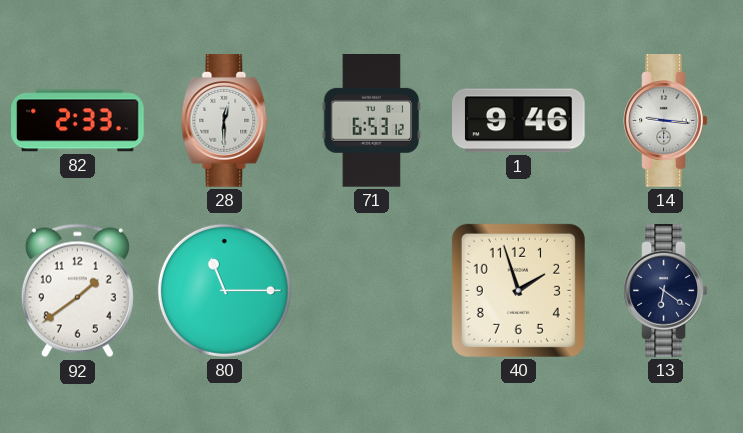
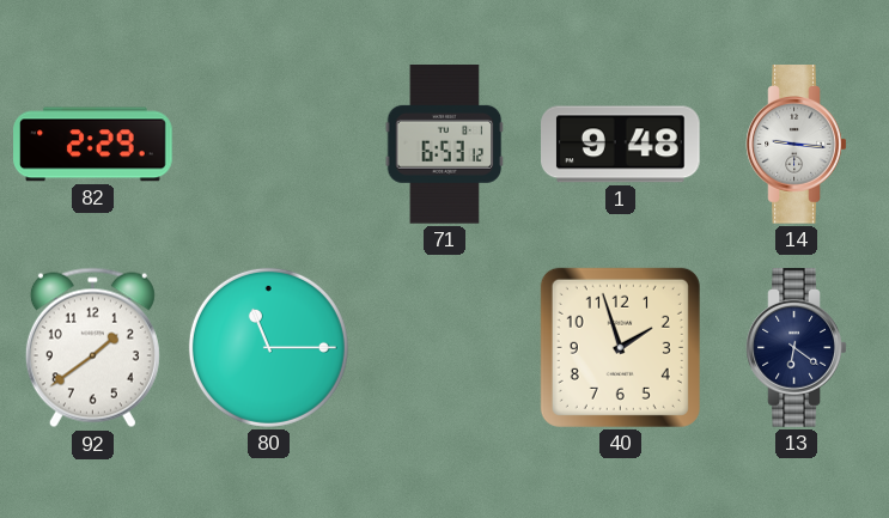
82: 2:33 -> 2:29 (93, 145)
28: 12:30 -> none (225, 121)
1: 9:46 -> 9:48 (621, 145)
